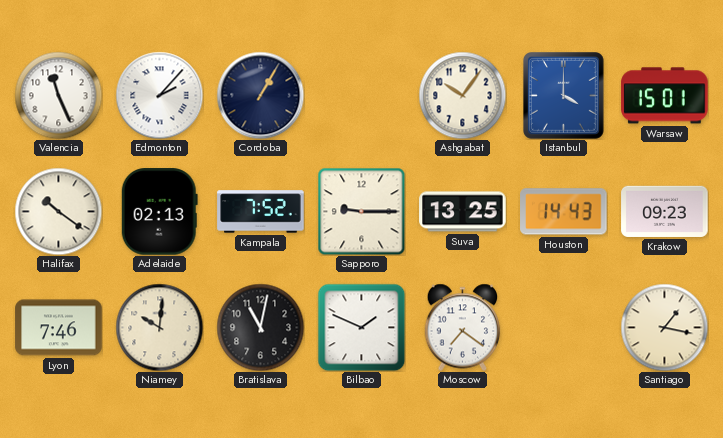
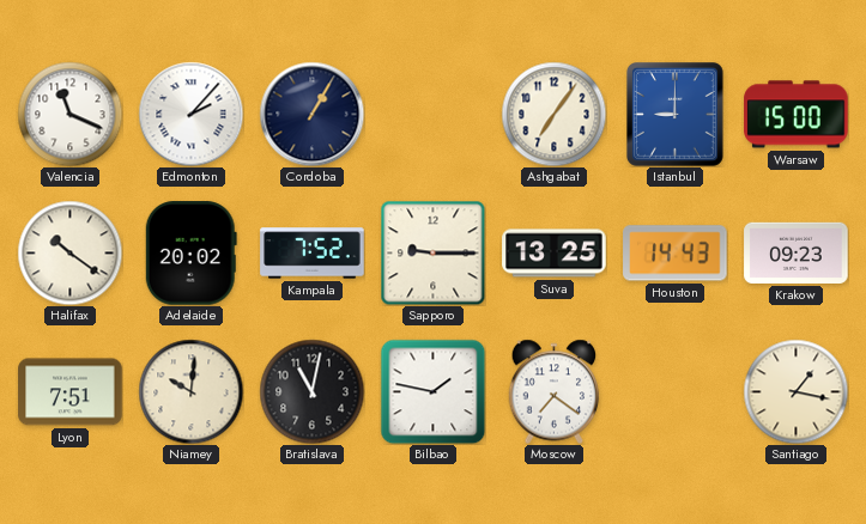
Valencia: 11:26 -> 11:19 (69, 114)
Ashgabat: 10:06 -> 7:06 (553, 114)
Istanbul: 4:00 -> 9:00 (676, 115)
Warsaw: 15:01 -> 15:00 (797, 115)
Adelaide: 02:13 -> 20:02 (190, 254)
Lyon: 7:46 -> 7:51 (71, 392)
Bilbao: 1:49 -> 1:47 (432, 391)
